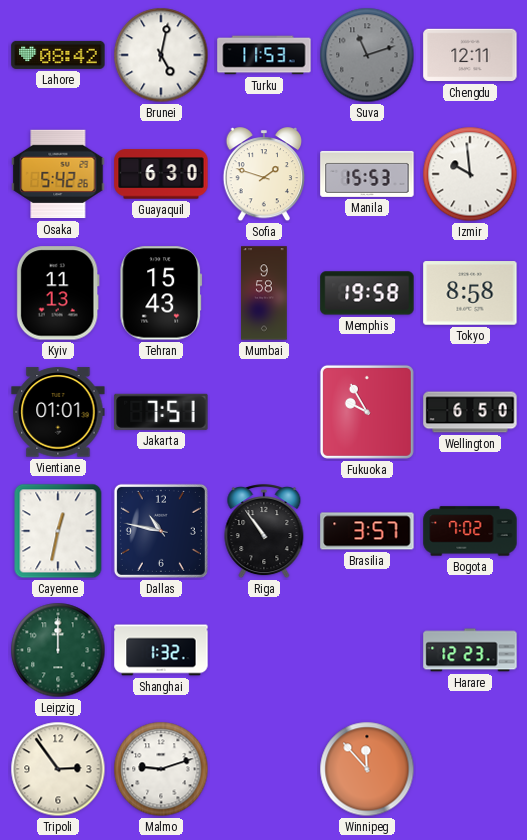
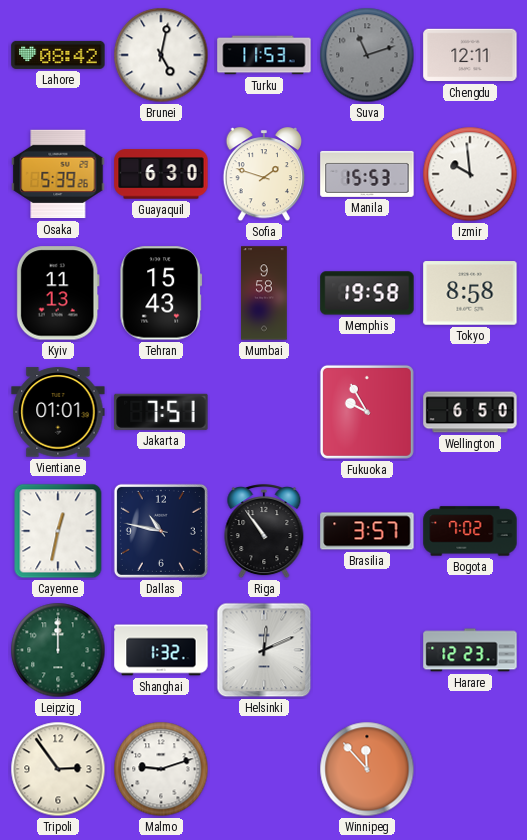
Osaka: 5:42 -> 5:39 (58, 174)
Helsinki: none -> 12:11 (264, 650)
